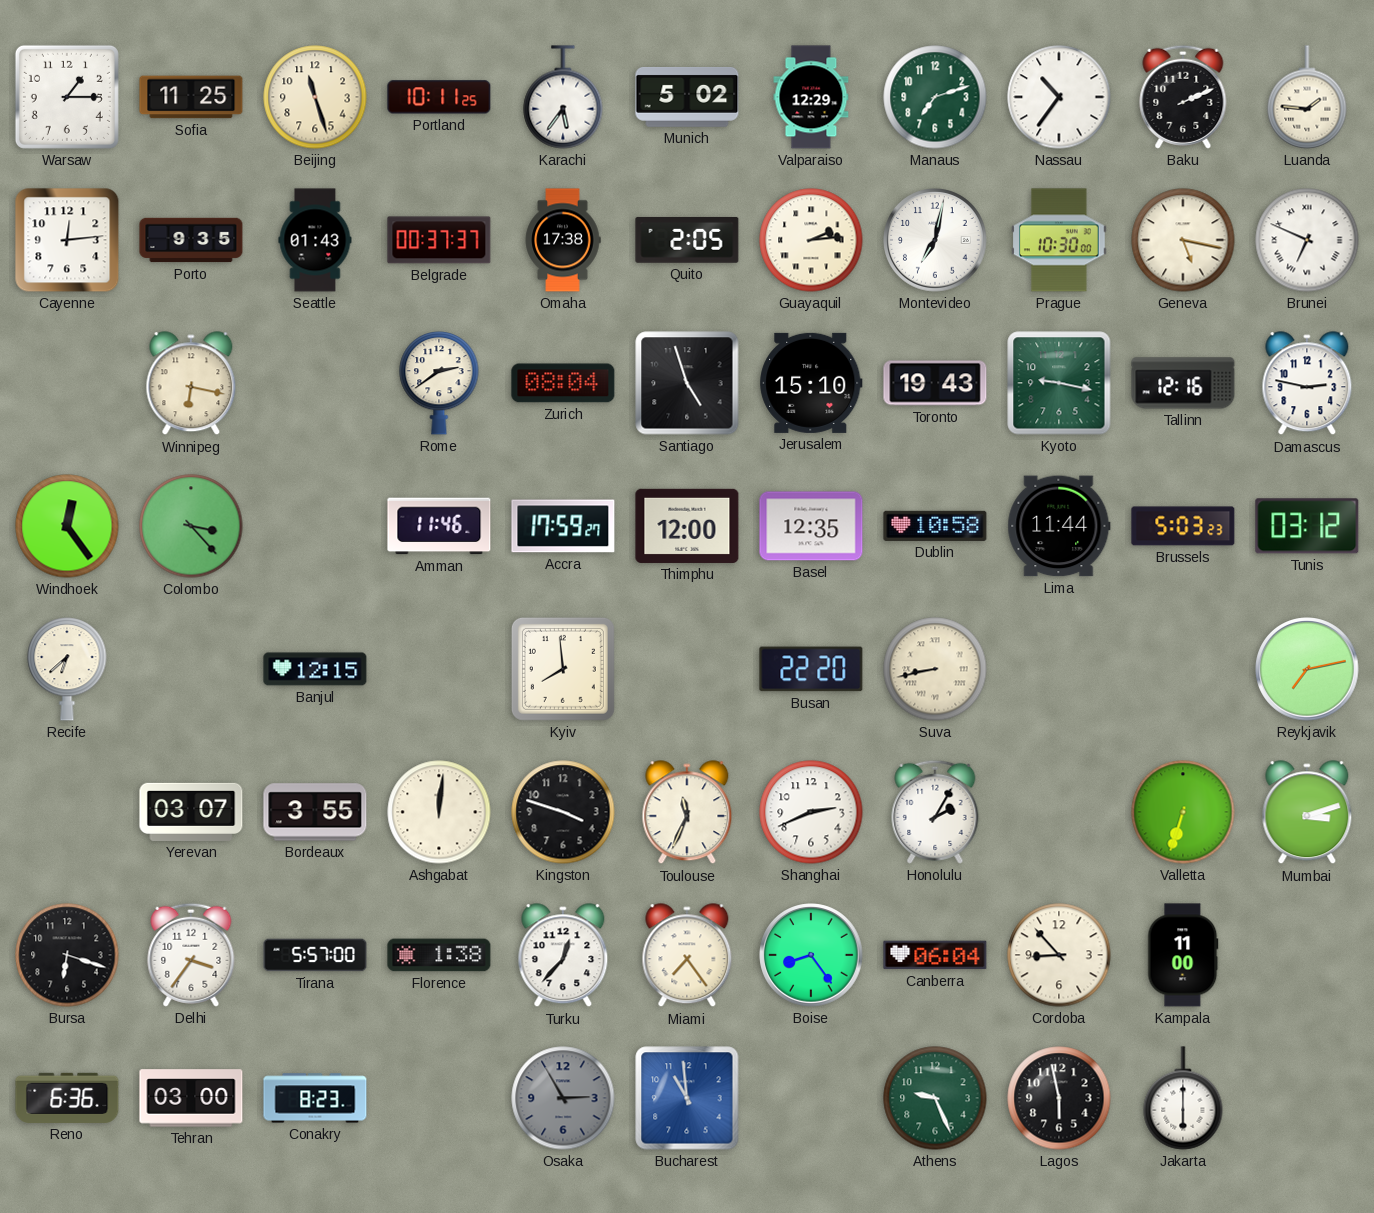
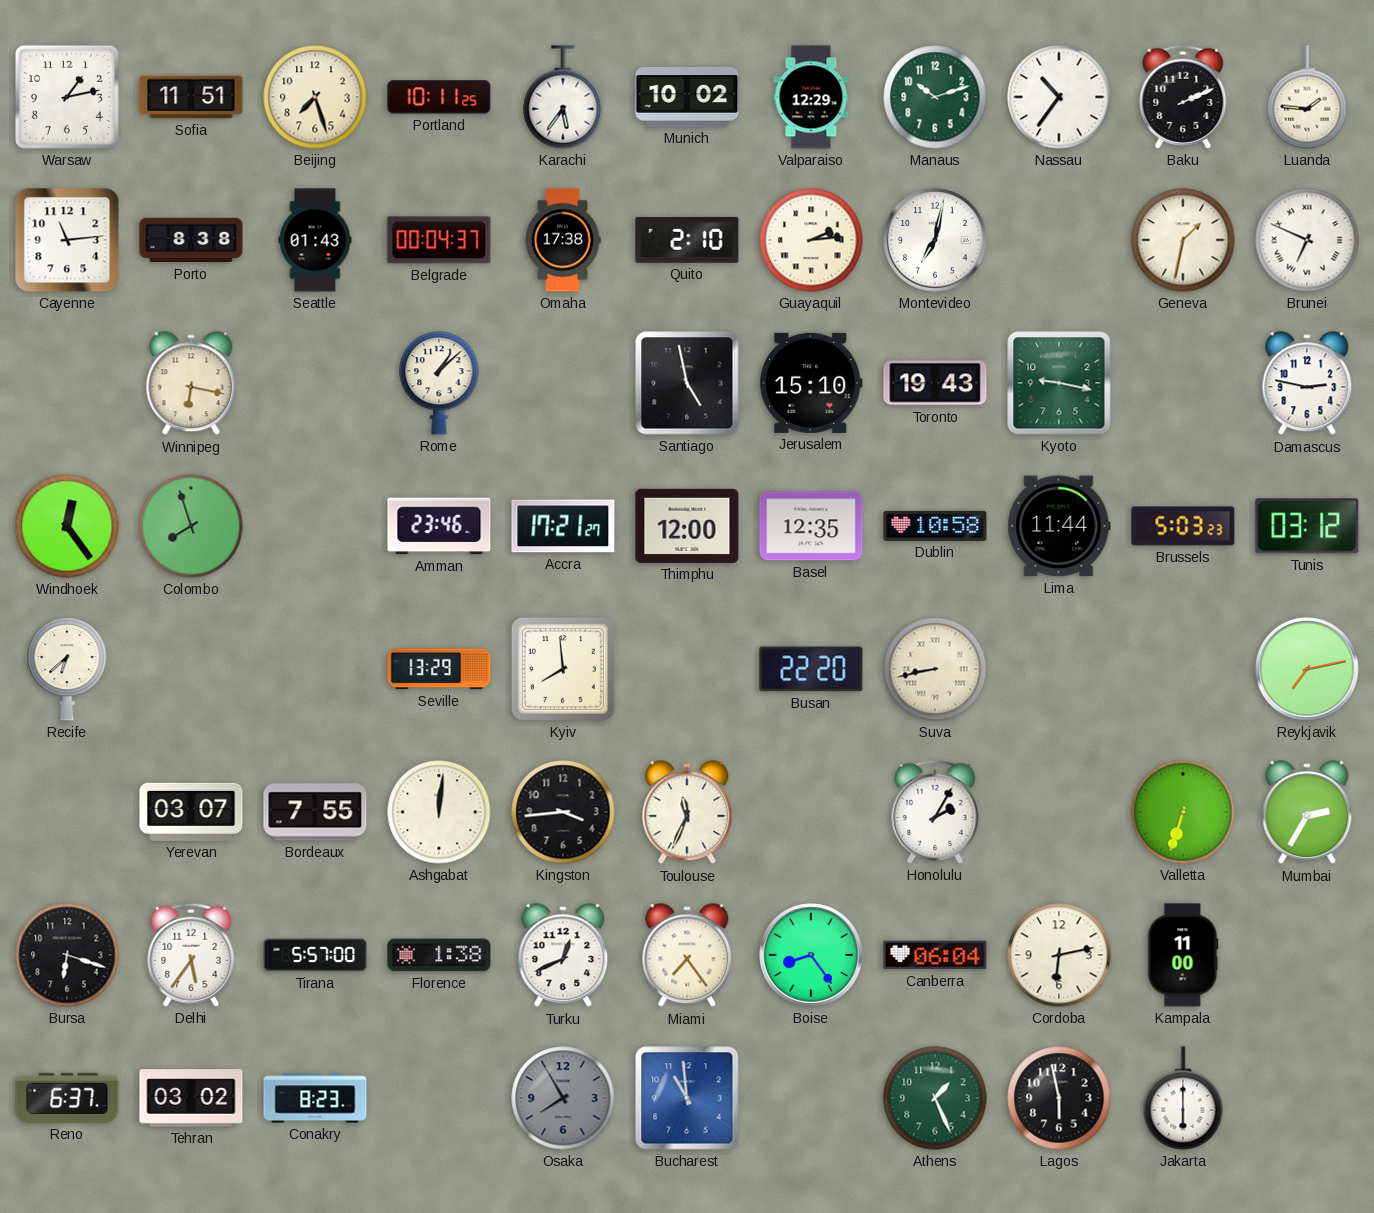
Warsaw: 1:15 -> 1:13 (67, 97)
Sofia: 11:25 -> 11:51 (191, 97)
Beijing: 11:27 -> 7:27 (315, 97)
Munich: 5:02 -> 10:02 (687, 97)
Manaus: 7:12 -> 10:12 (935, 97)
Cayenne: 12:14 -> 11:14 (67, 240)
Porto: 9:35 -> 8:38 (191, 240)
Belgrade: 00:37 -> 00:04 (439, 240)
Quito: 2:05 -> 2:10 (687, 240)
Prague: 10:30 -> none (1060, 240)
Geneva: 5:17 -> 1:32 (1183, 240)
Rome: 2:39 -> 1:08 (439, 383)
Zurich: 08:04 -> none (563, 383)
Santiago: 4:57 -> 4:58 (687, 383)
Tallinn: 12:16 -> none (1183, 383)
Colombo: 3:23 -> 7:57 (191, 526)
Amman: 11:46 -> 23:46 (439, 526)
Accra: 17:59 -> 17:21 (563, 526)
Banjul: 12:15 -> none (315, 669)
Seville: none -> 13:29 (439, 669)
Bordeaux: 3:55 -> 7:55 (315, 812)
Kingston: 3:48 -> 3:44 (563, 812)
Shanghai: 2:41 -> none (811, 812)
Mumbai: 3:12 -> 2:35 (1307, 813)
Delhi: 3:36 -> 5:36 (191, 955)
Turku: 12:37 -> 12:41 (563, 956)
Cordoba: 8:53 -> 6:13 (1059, 955)
Reno: 6:36 -> 6:37 (67, 1098)
Tehran: 03:00 -> 03:02 (191, 1098)
Osaka: 2:55 -> 7:55 (563, 1098)
Athens: 9:26 -> 1:26 (935, 1098)
